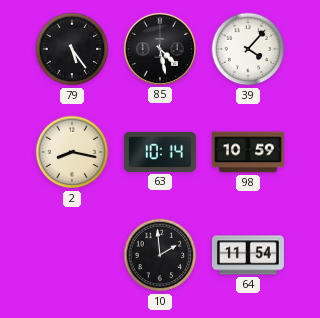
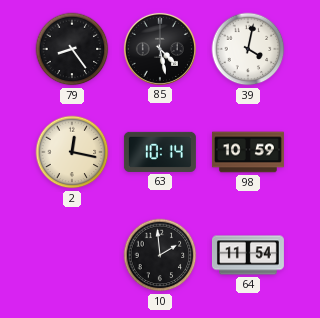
79: 5:24 -> 8:24 (72, 49)
39: 4:07 -> 4:02 (248, 49)
2: 8:17 -> 12:17 (72, 152)
